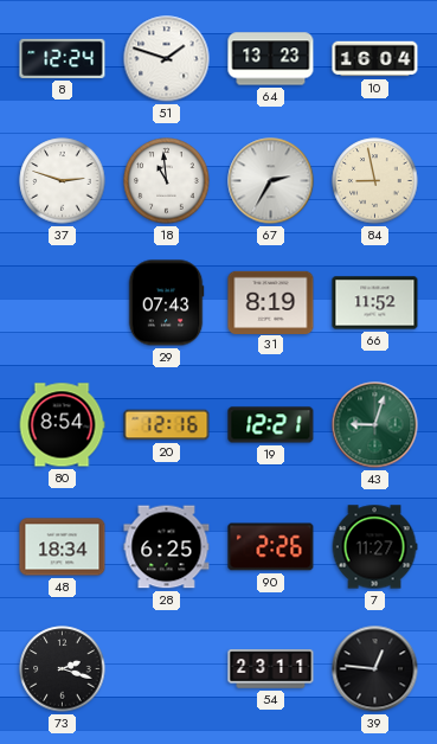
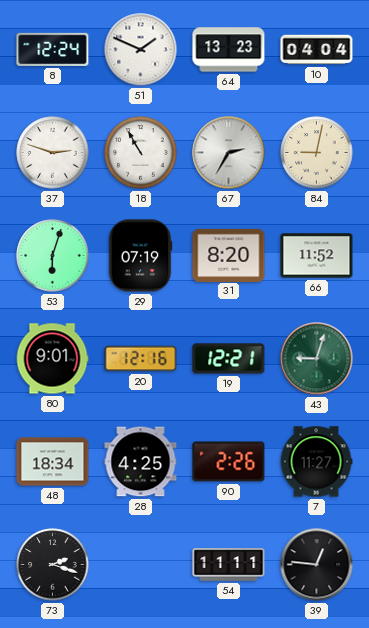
51: 1:48 -> 1:49 (141, 50)
10: 16:04 -> 04:04 (317, 50)
18: 10:59 -> 10:55 (141, 153)
84: 8:58 -> 9:02 (317, 153)
53: none -> 6:03 (53, 256)
29: 07:43 -> 07:19 (140, 256)
31: 8:19 -> 8:20 (229, 255)
80: 8:54 -> 9:01 (52, 359)
28: 6:25 -> 4:25 (141, 462)
54: 23:11 -> 11:11 (229, 565)
